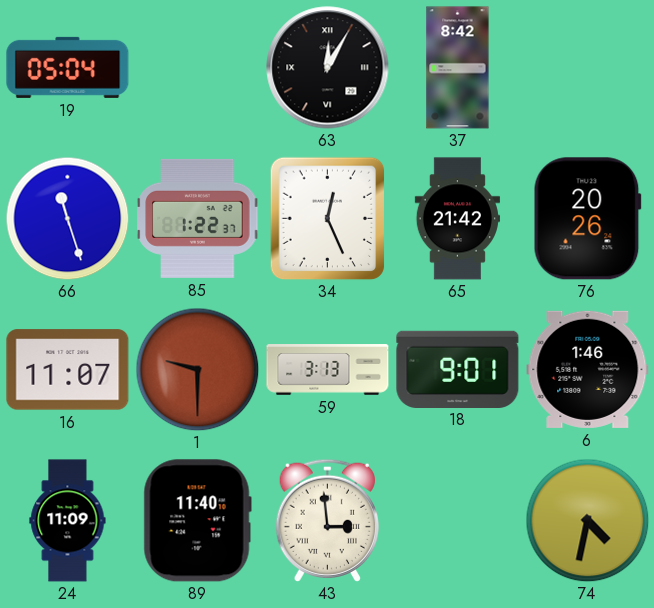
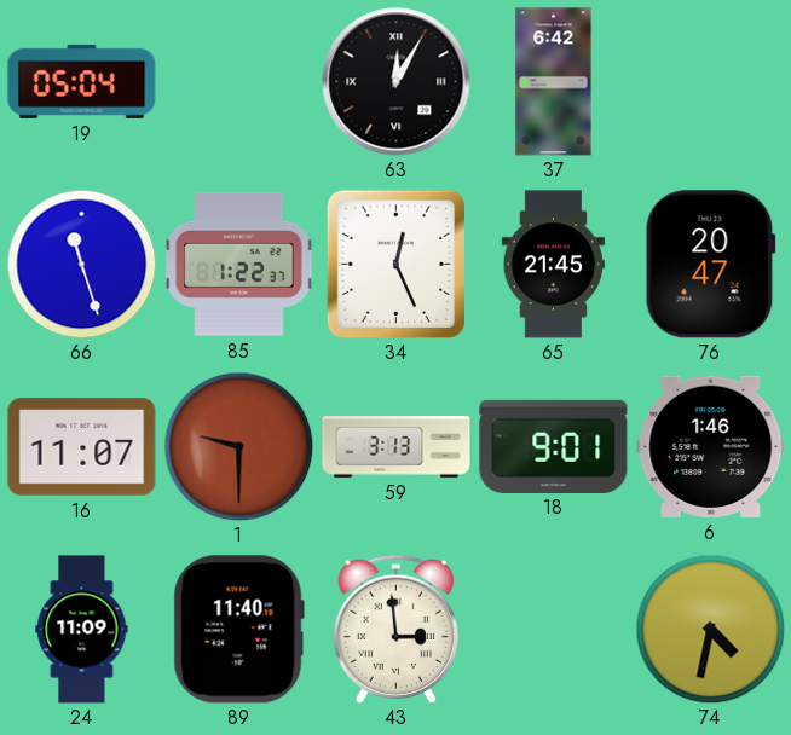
37: 8:42 -> 6:42 (554, 82)
65: 21:42 -> 21:45 (553, 265)
76: 20:26 -> 20:47 (710, 265)
